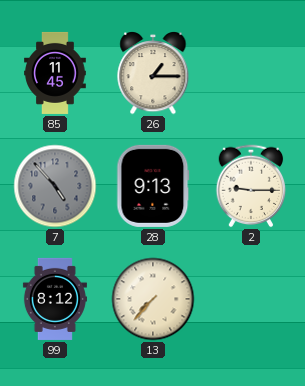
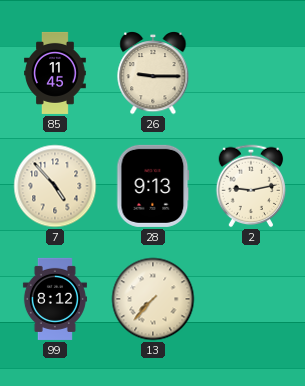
26: 1:15 -> 9:15 (153, 74)
7 dial: grey -> cream (55, 186)
2: 9:15 -> 9:13 (251, 186)
